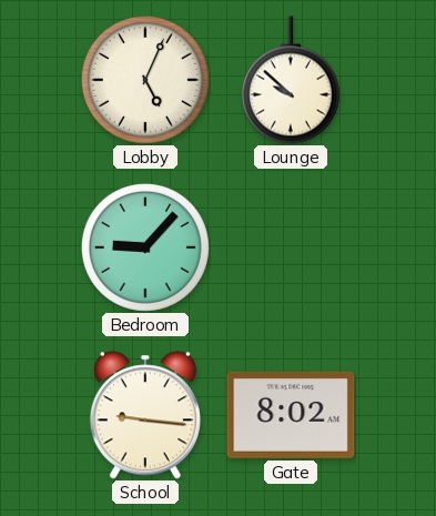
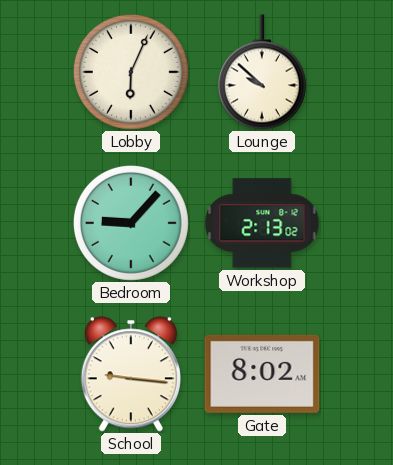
Lobby: 5:04 -> 6:04 (131, 72)
Workshop: none -> 2:13 (262, 223)
